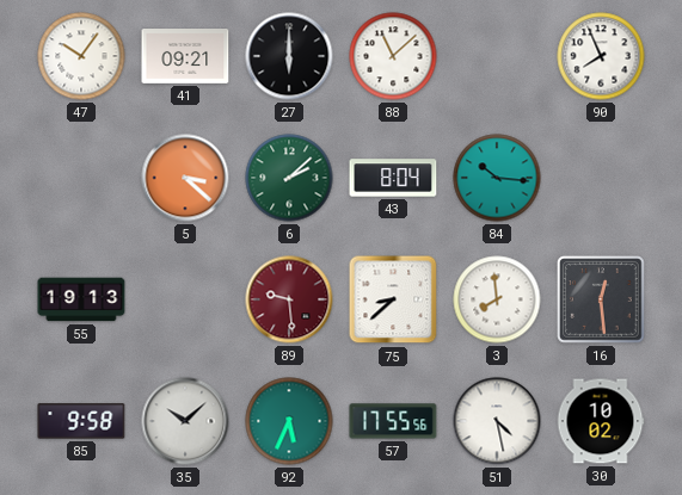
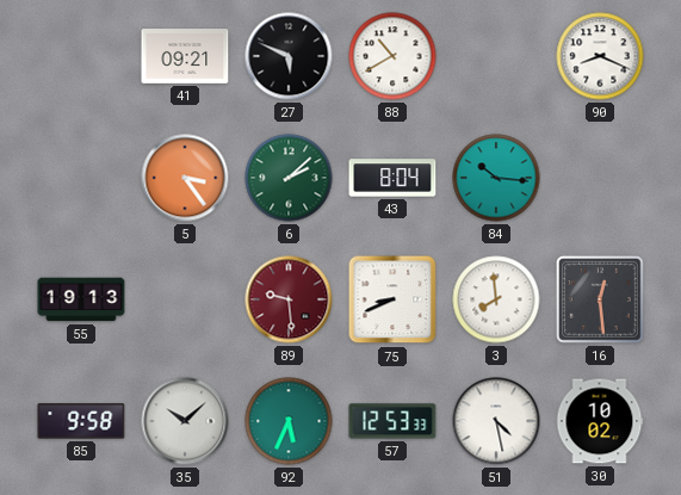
47: 10:06 -> none (81, 56)
27: 6:00 -> 5:49 (289, 56)
88: 11:08 -> 10:40 (392, 56)
90: 7:56 -> 8:19 (600, 56)
5: 3:22 -> 3:24 (185, 178)
75: 8:38 -> 8:41 (392, 299)
57: 17:55 -> 12:53 (392, 421)
